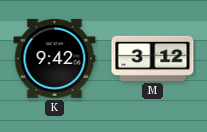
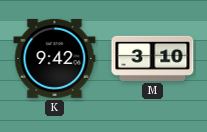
M: 3:12 -> 3:10 (153, 58)
